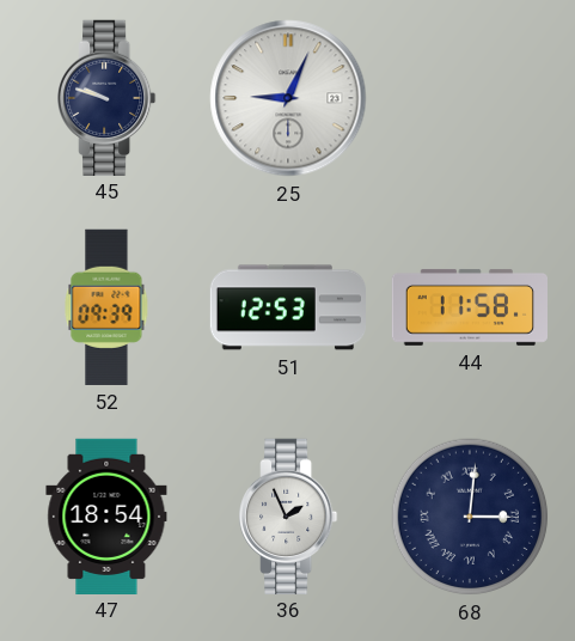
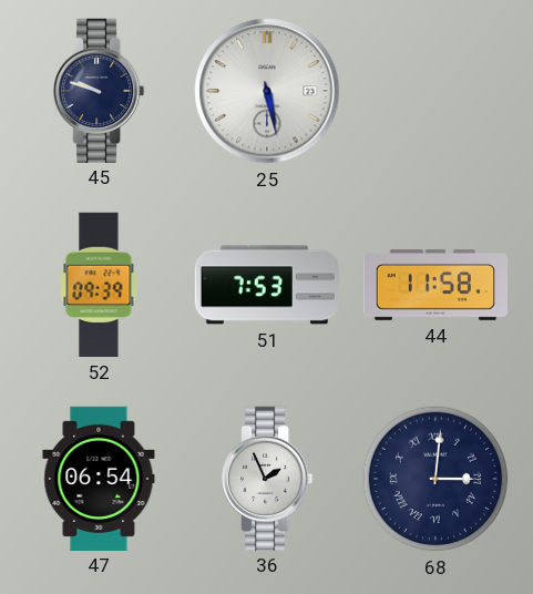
25: 9:04 -> 5:28 (267, 91)
51: 12:53 -> 7:53 (266, 285)
47: 18:54 -> 06:54 (99, 478)
